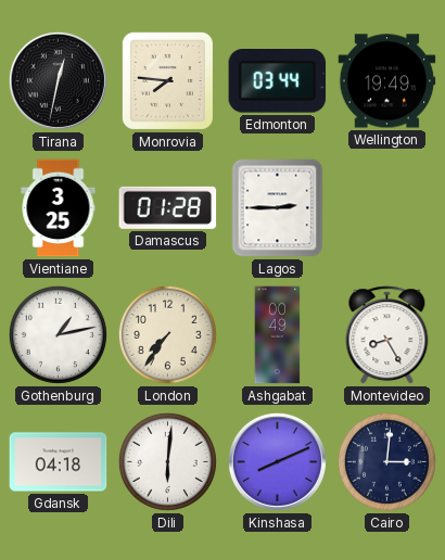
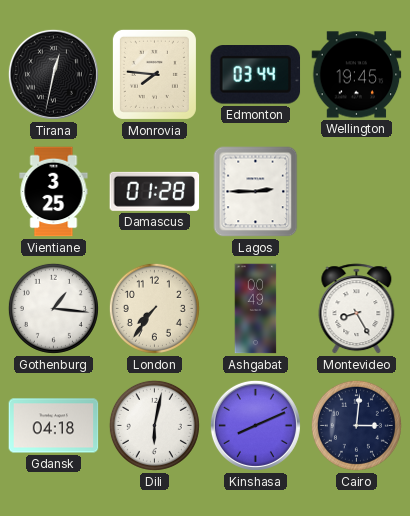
Wellington: 19:49 -> 19:45 (357, 75)
Gothenburg: 1:13 -> 1:16 (53, 308)
Dili: 6:01 -> 6:02 (154, 425)
